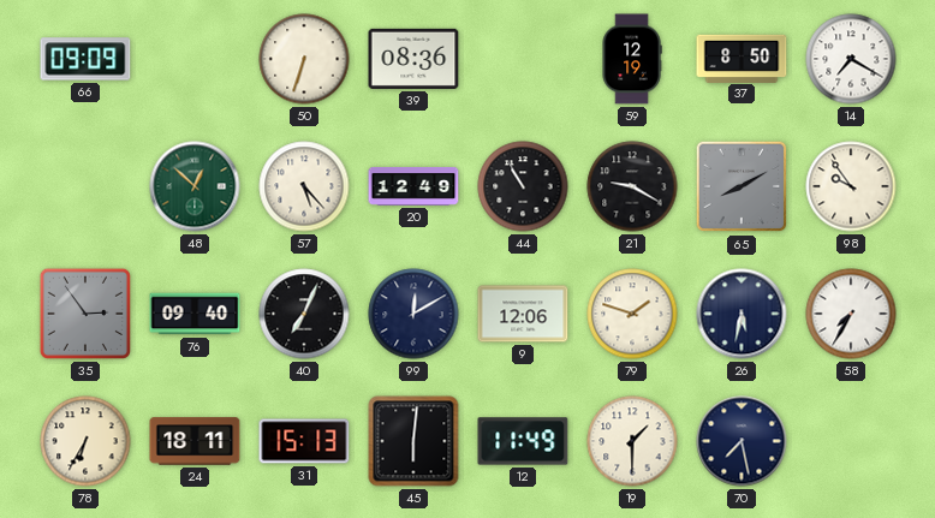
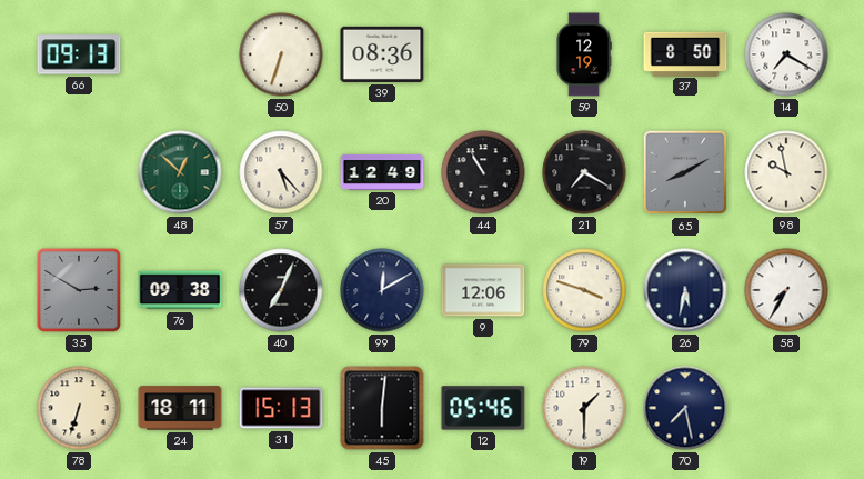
66: 09:09 -> 09:13 (79, 54)
21: 9:20 -> 7:20 (584, 172)
98: 9:54 -> 9:58 (786, 172)
35: 2:54 -> 2:50 (79, 290)
76: 09:40 -> 09:38 (180, 290)
79: 1:48 -> 3:48 (584, 290)
78: 6:35 -> 6:33 (79, 408)
12: 11:49 -> 05:46 (483, 408)
